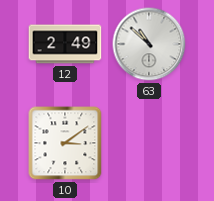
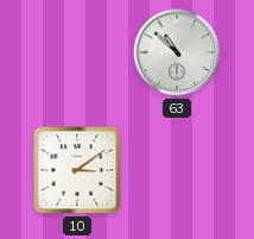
12: 2:49 -> none (65, 44)
